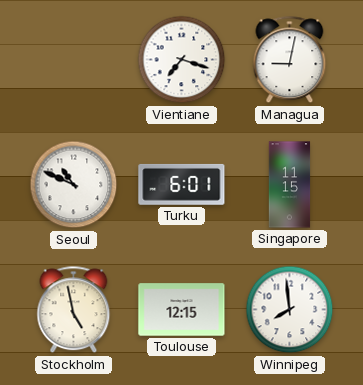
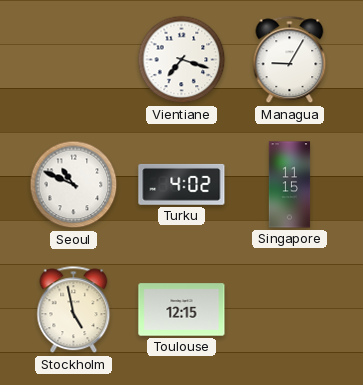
Managua: 9:02 -> 9:05 (290, 60)
Turku: 6:01 -> 4:02 (182, 184)
Winnipeg: 7:59 -> none (290, 310)
